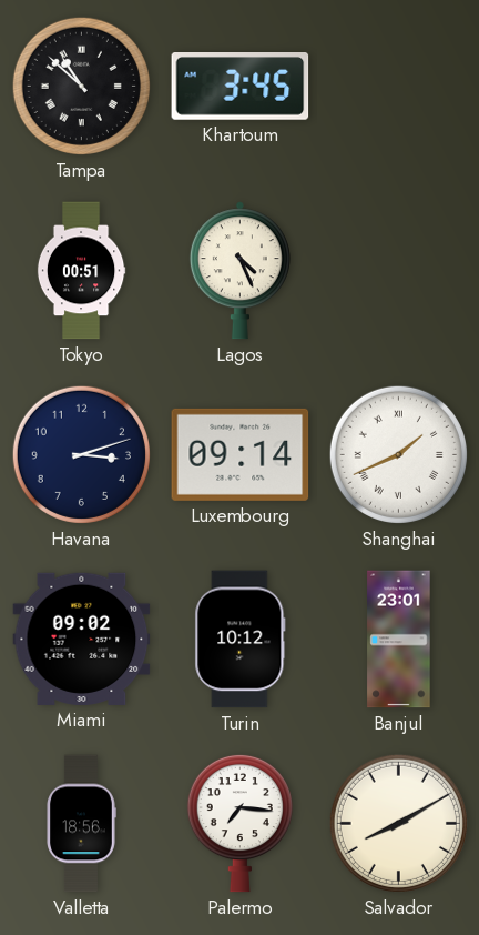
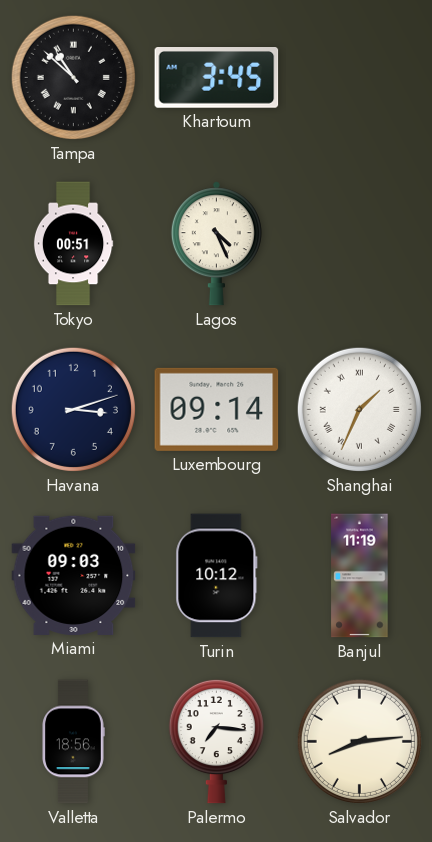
Shanghai: 1:41 -> 1:34 (359, 409)
Miami: 09:02 -> 09:03 (74, 575)
Banjul: 23:01 -> 11:19 (360, 576)
Salvador: 8:10 -> 8:14 (359, 741)
